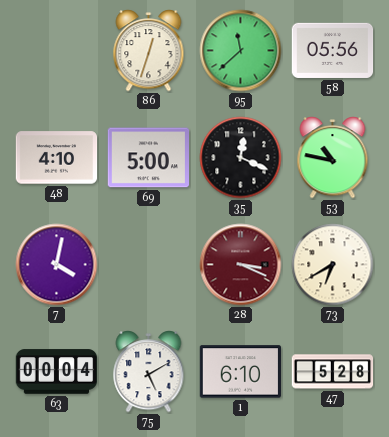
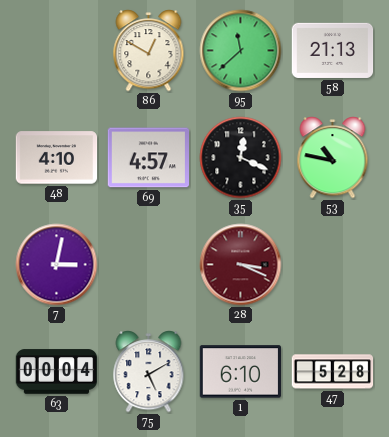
86: 12:33 -> 12:50 (149, 51)
58: 05:56 -> 21:13 (333, 50)
69: 5:00 -> 4:57 (149, 158)
7: 4:02 -> 3:02 (57, 265)
73: 6:40 -> none (333, 265)
